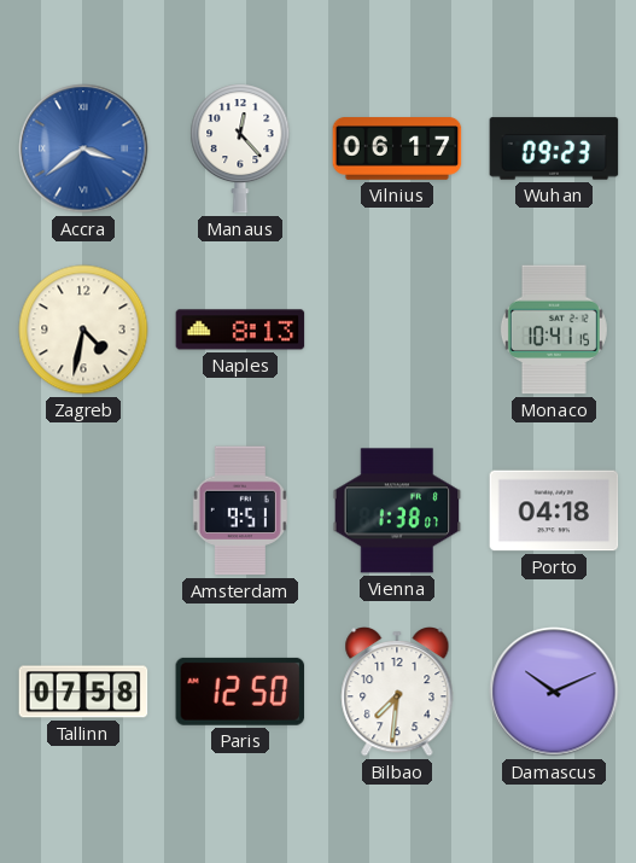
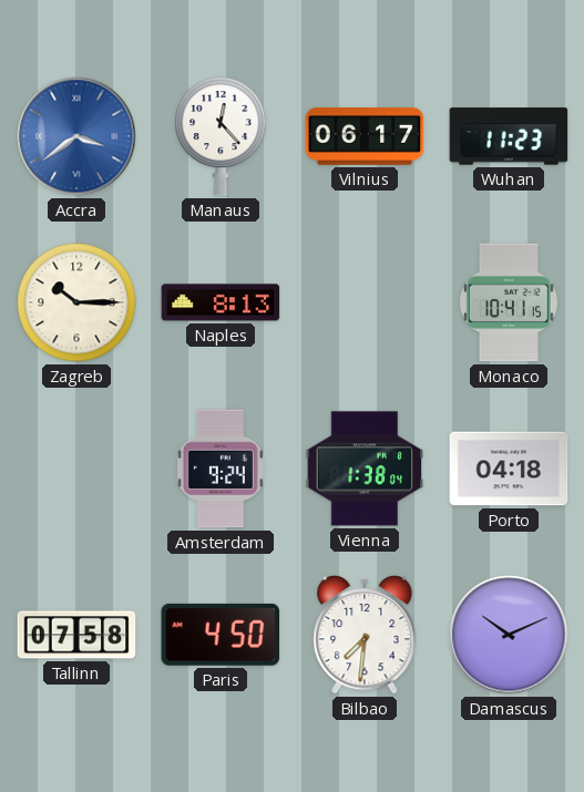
Wuhan: 09:23 -> 11:23 (509, 136)
Zagreb: 4:32 -> 10:15 (76, 302)
Amsterdam: 9:51 -> 9:24 (221, 469)
Vienna: 1:38:07 -> 1:38:04 (365, 469)
Paris: 12:50 -> 4:50 (221, 635)
